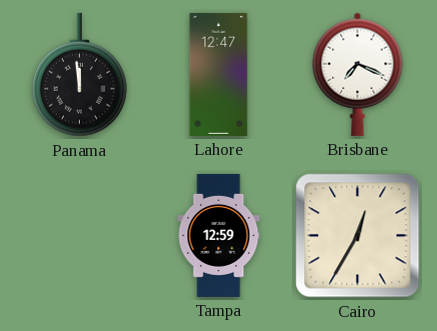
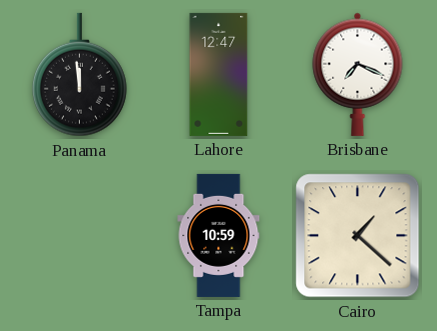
Tampa: 12:59 -> 10:59 (219, 235)
Cairo: 12:35 -> 1:22 (358, 236)
